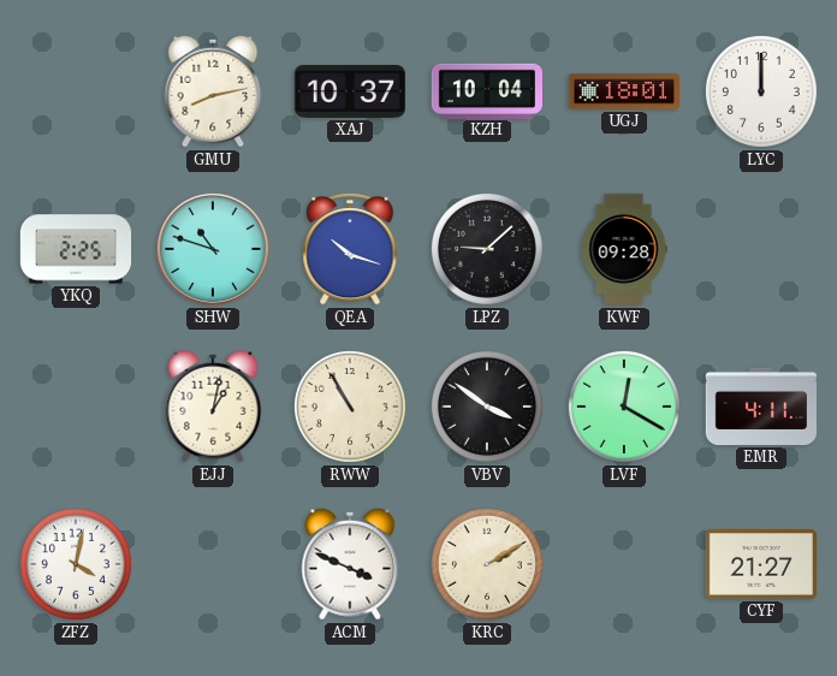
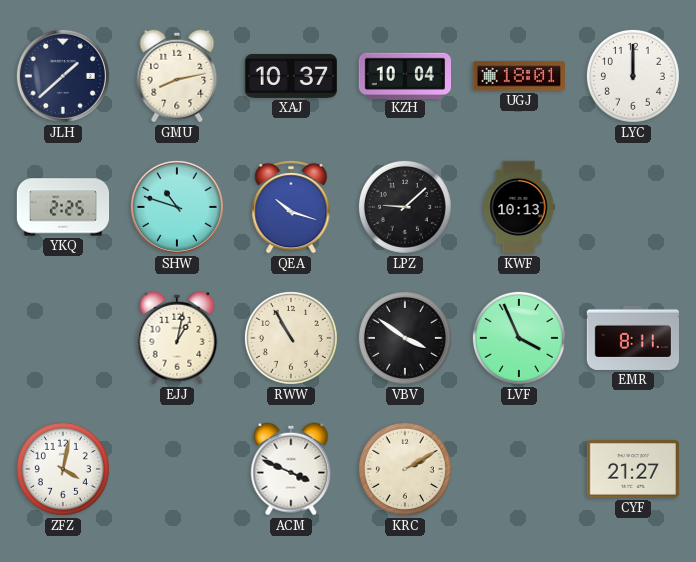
JLH: none -> 1:38 (63, 76)
KWF: 09:28 -> 10:13 (519, 207)
LVF: 12:20 -> 3:56 (519, 338)
EMR: 4:11 -> 8:11 (632, 338)
